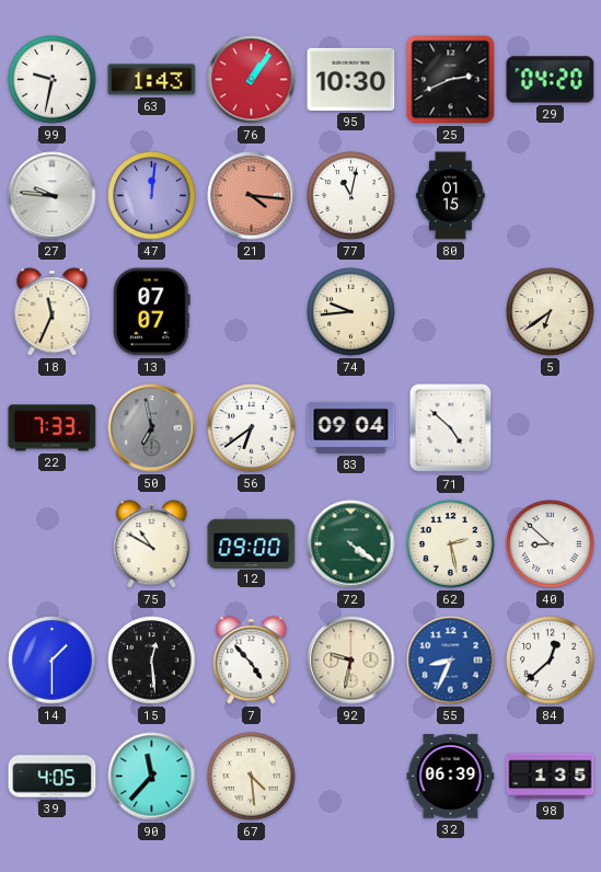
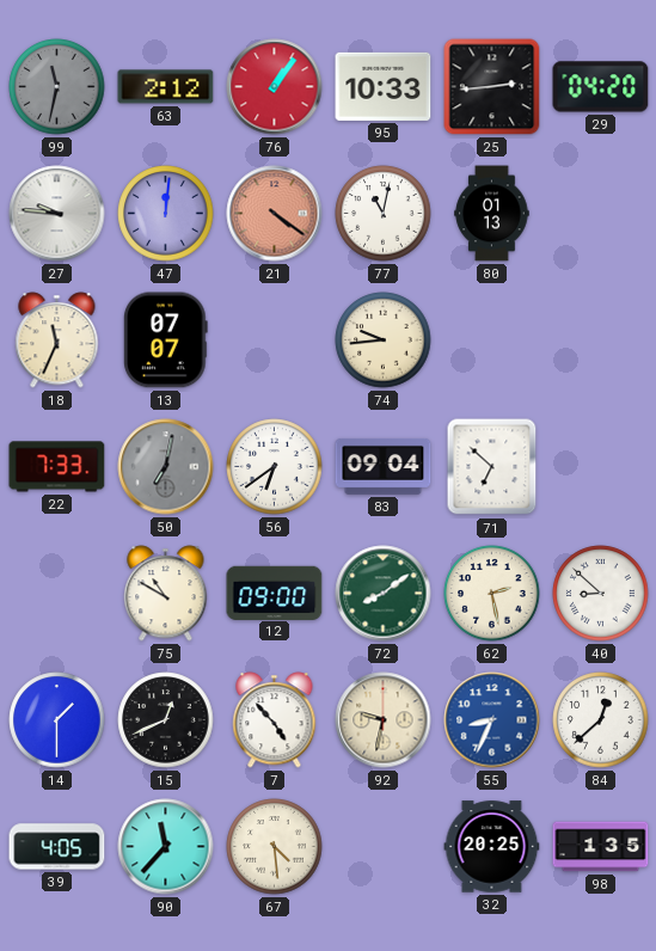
99: 9:32 -> 11:32 (57, 87)
99 dial: white -> grey (57, 87)
63: 1:43 -> 2:12 (166, 87)
95: 10:30 -> 10:33 (384, 86)
25: 2:41 -> 2:44 (492, 87)
21: 4:16 -> 4:21 (275, 214)
80: 01:15 -> 01:13 (492, 214)
5: 6:39 -> none (551, 312)
50: 6:58 -> 7:02 (166, 467)
71: 4:52 -> 6:52 (492, 467)
72: 4:21 -> 8:09 (384, 594)
15: 12:29 -> 12:41 (166, 720)
32: 06:39 -> 20:25 (492, 847)
